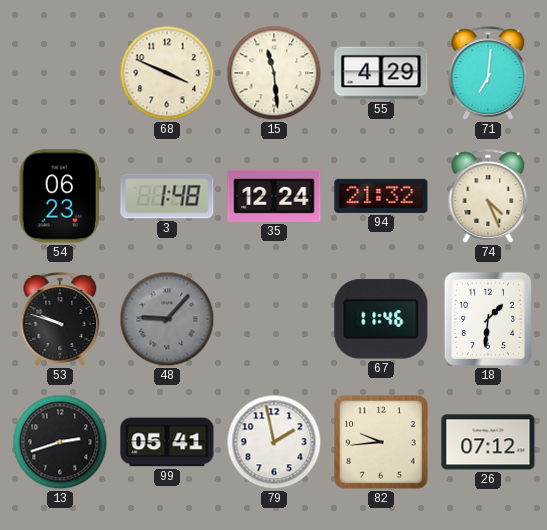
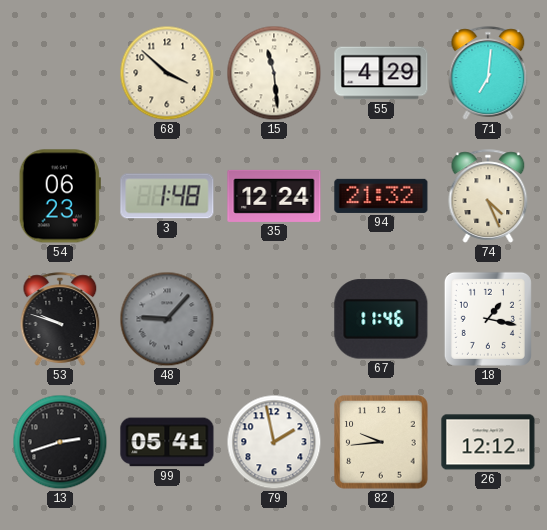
68: 3:49 -> 3:52 (167, 73)
18: 1:31 -> 1:17 (488, 319)
26: 07:12 -> 12:12 (488, 442)
